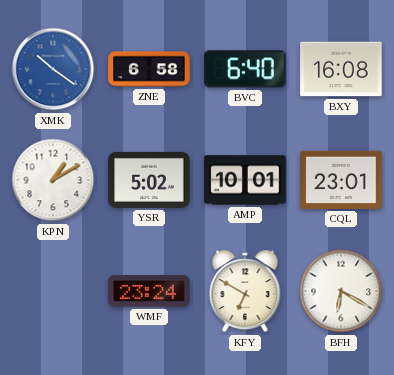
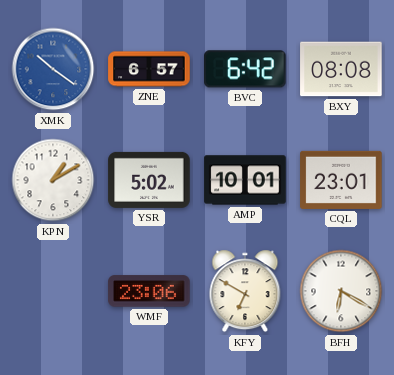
ZNE: 6:58 -> 6:57 (149, 69)
BVC: 6:40 -> 6:42 (246, 69)
BXY: 16:08 -> 08:08 (341, 69)
WMF: 23:24 -> 23:06 (149, 291)
